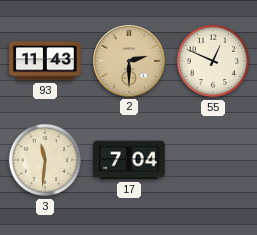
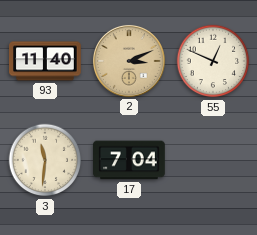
93: 11:43 -> 11:40 (46, 61)
2: 2:30 -> 3:11 (129, 61)
